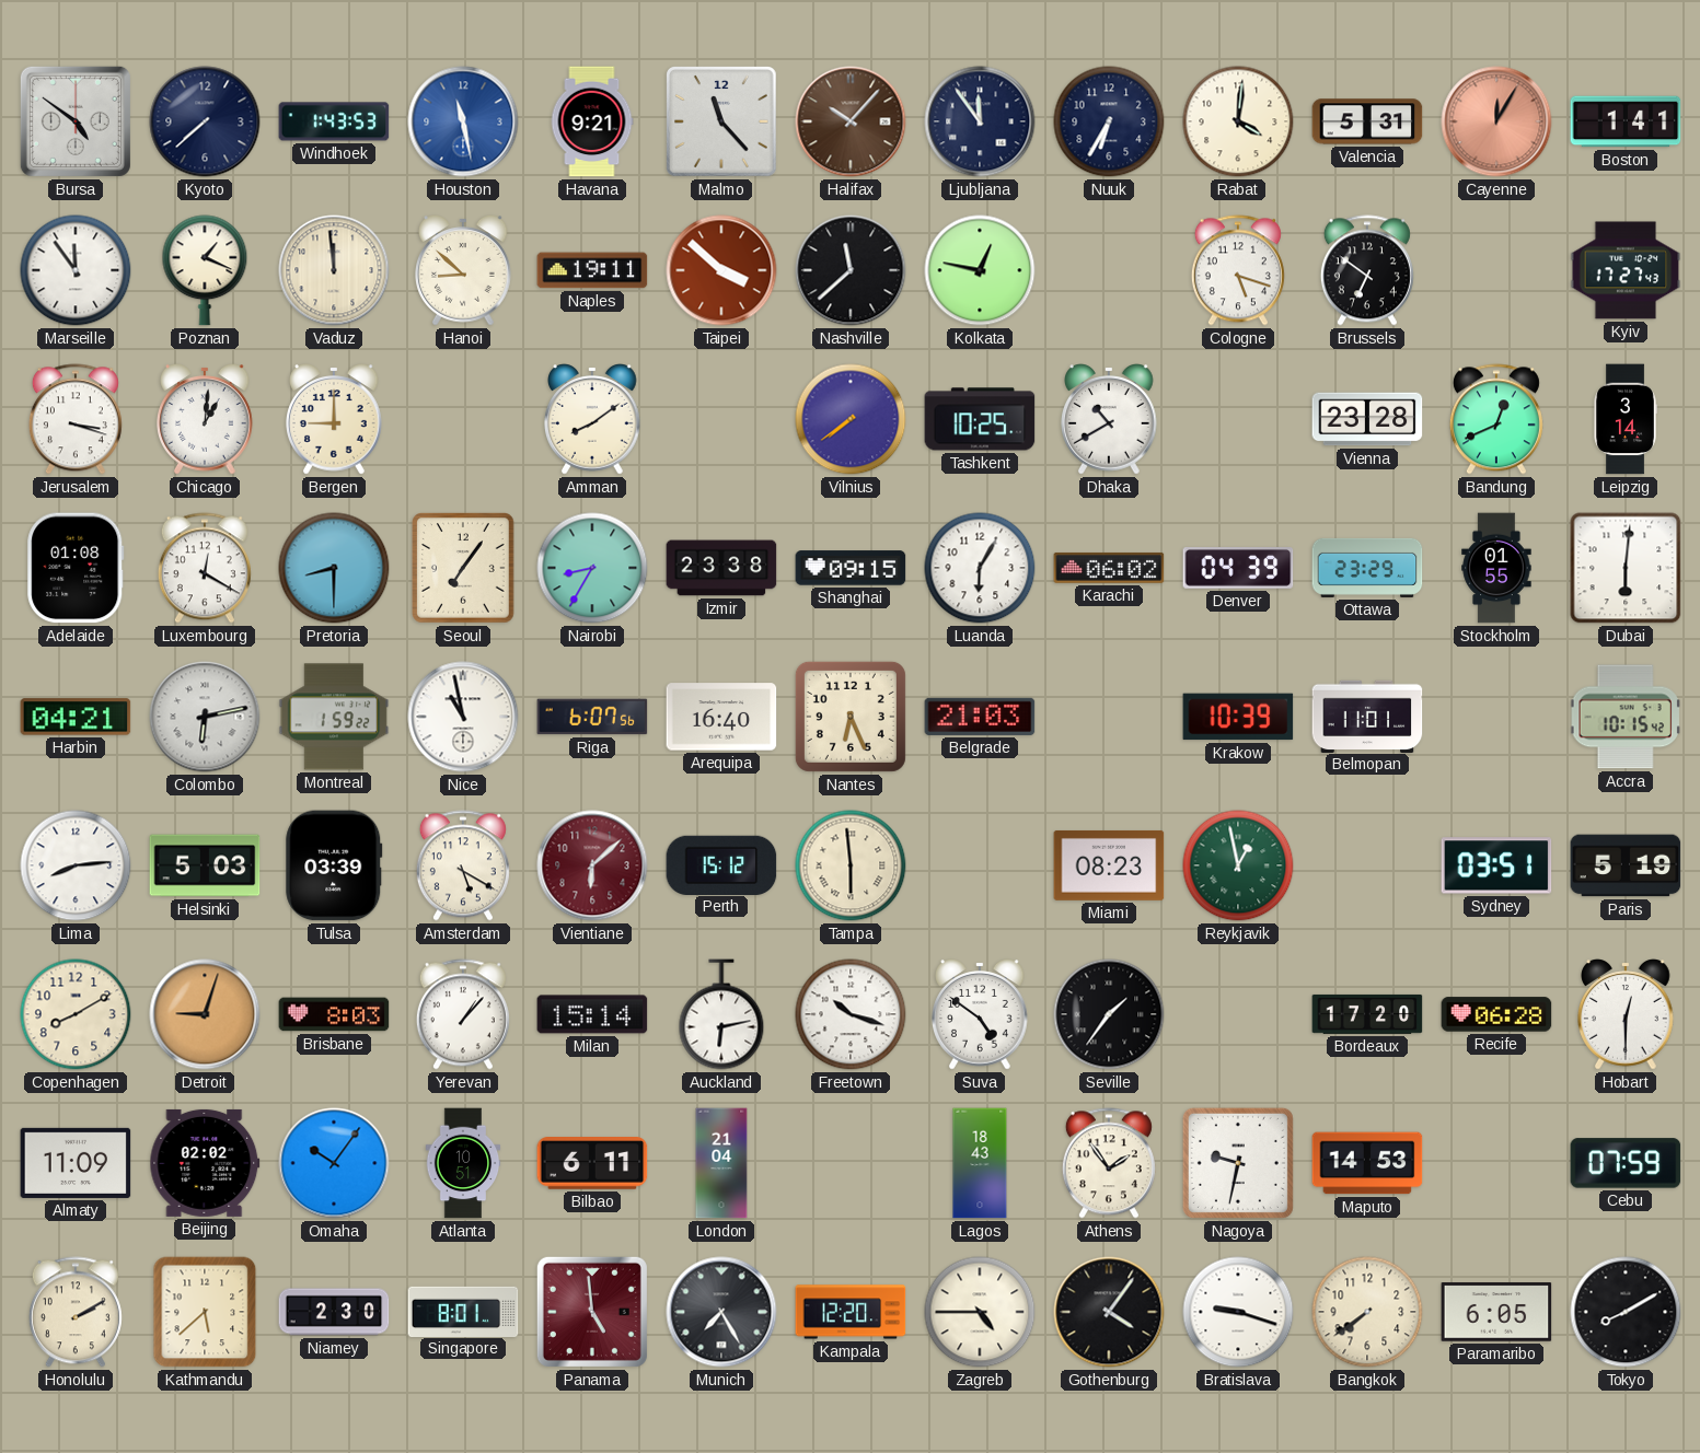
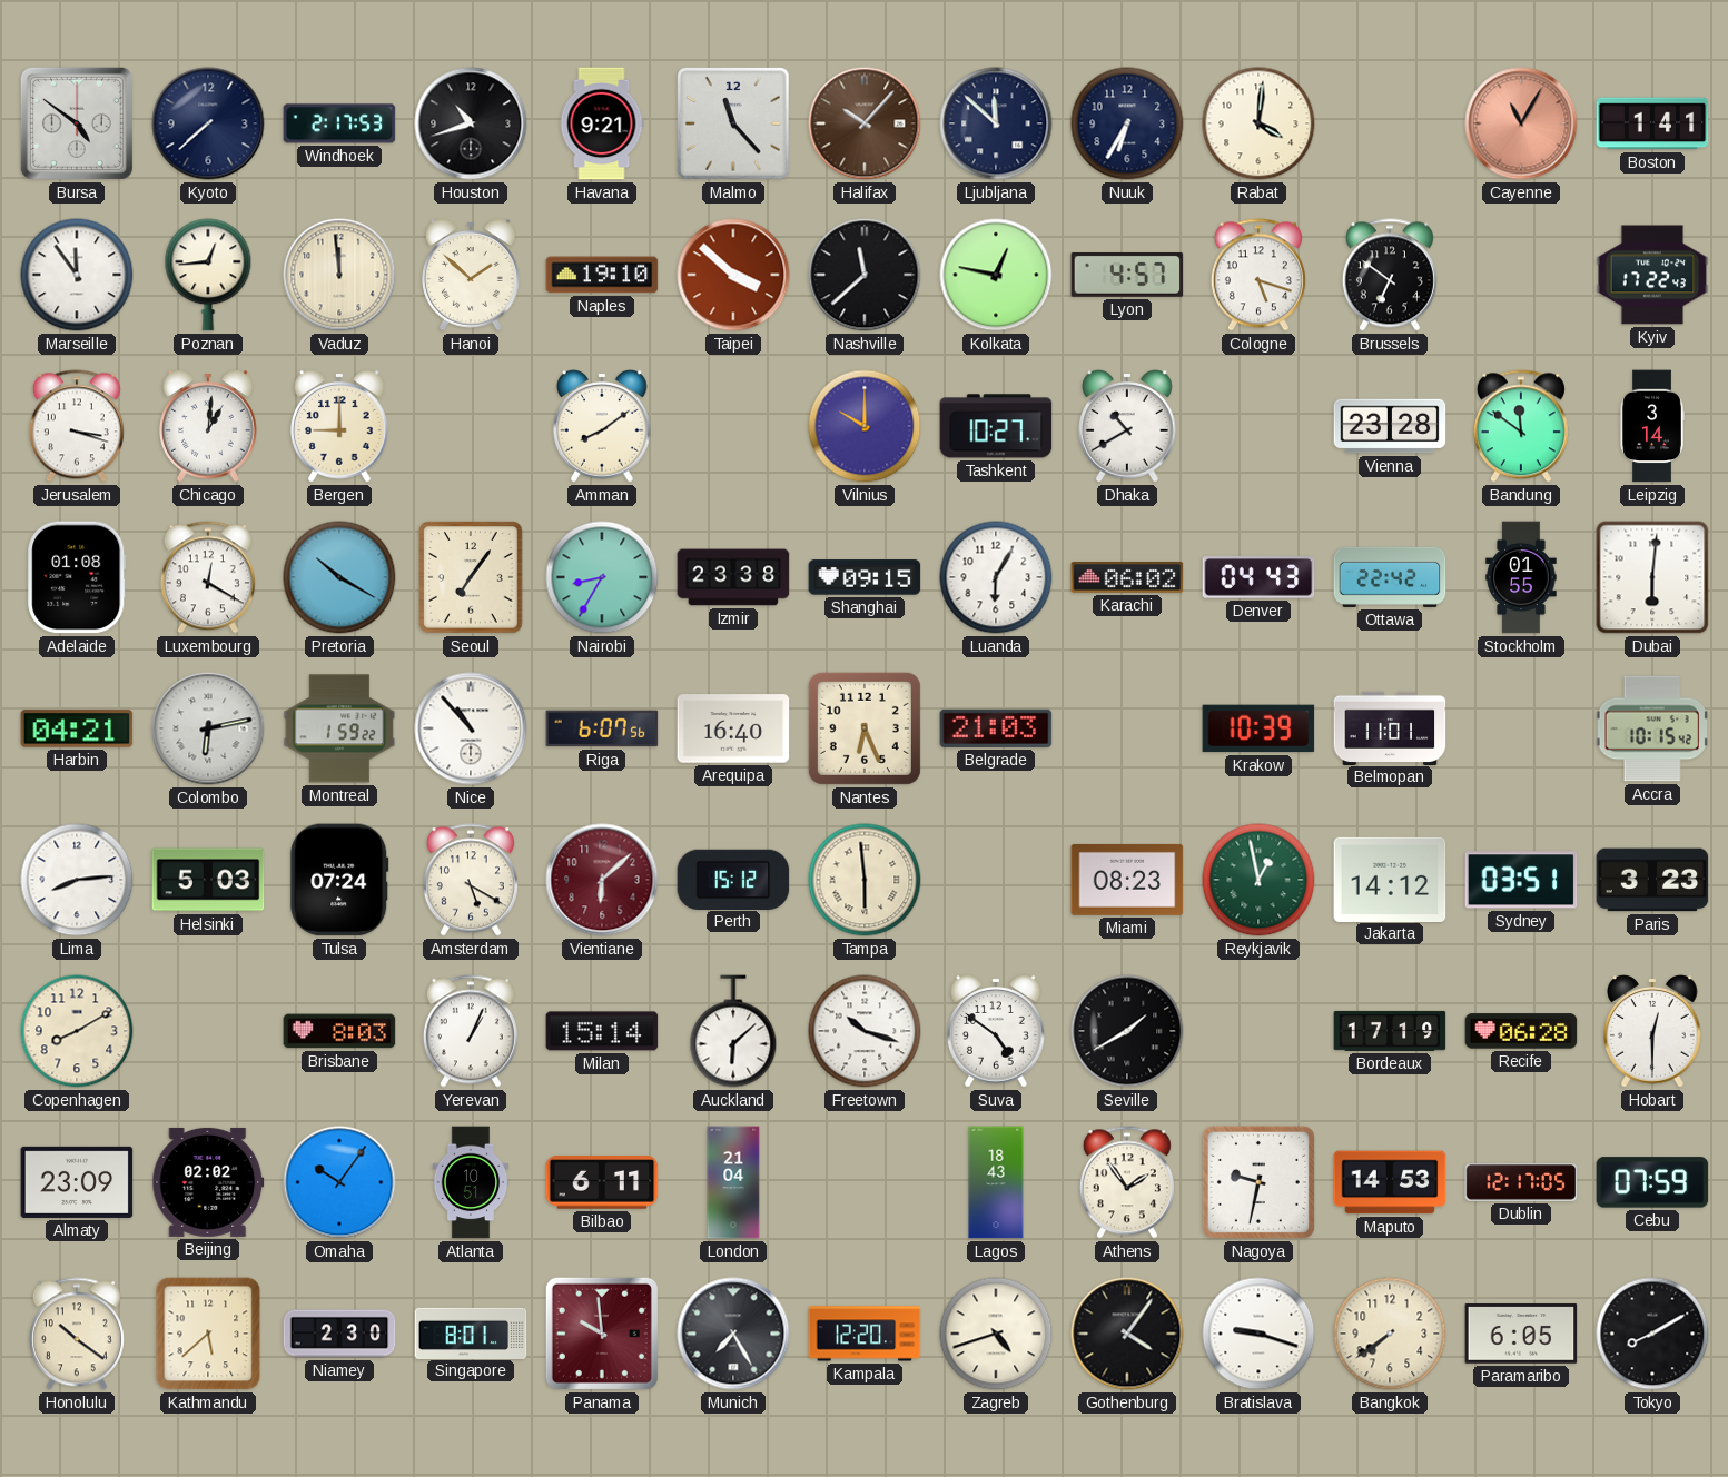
Windhoek: 1:43 -> 2:17 (339, 123)
Houston: 11:28 -> 10:42 (471, 123)
Houston dial: blue -> black (471, 123)
Ljubljana: 11:54 -> 11:52 (996, 123)
Valencia: 5:31 -> none (1367, 121)
Cayenne: 12:05 -> 11:05 (1521, 123)
Poznan: 1:19 -> 12:44 (208, 275)
Hanoi: 8:52 -> 1:52 (472, 275)
Naples: 19:11 -> 19:10 (602, 275)
Lyon: none -> 4:57 (1127, 276)
Kyiv: 17:27 -> 17:22 (1652, 275)
Vilnius: 7:39 -> 10:00 (865, 426)
Tashkent: 10:25 -> 10:27 (996, 426)
Bandung: 12:41 -> 11:51 (1521, 426)
Pretoria: 8:30 -> 10:20 (339, 577)
Denver: 04:39 -> 04:43 (1258, 577)
Ottawa: 23:29 -> 22:42 (1390, 577)
Nice: 10:58 -> 10:53 (471, 728)
Tulsa: 03:39 -> 07:24 (339, 880)
Jakarta: none -> 14:12 (1390, 879)
Paris: 5:19 -> 3:23 (1652, 880)
Detroit: 9:03 -> none (205, 1014)
Yerevan: 1:07 -> 1:04 (471, 1031)
Auckland: 6:13 -> 6:08 (733, 1031)
Seville: 1:36 -> 1:40 (1127, 1031)
Bordeaux: 17:20 -> 17:19 (1390, 1031)
Almaty: 11:09 -> 23:09 (77, 1182)
Dublin: none -> 12:17 (1521, 1182)
Honolulu: 2:10 -> 10:21 (77, 1334)
Panama: 4:59 -> 9:59 (602, 1334)
Zagreb: 4:45 -> 4:42 (996, 1334)
